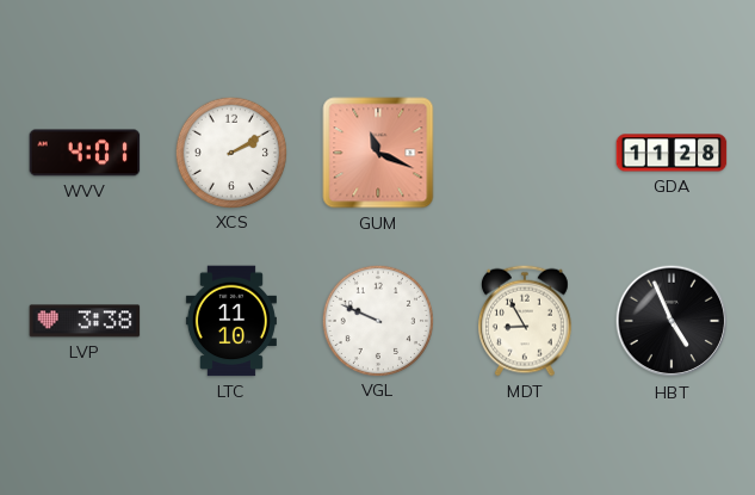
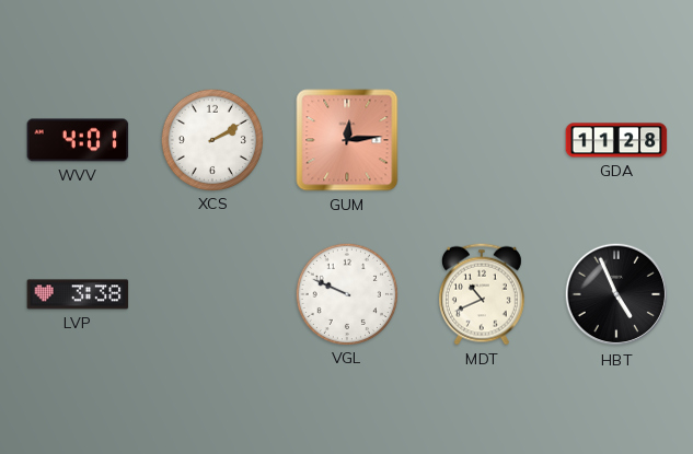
GUM: 11:19 -> 12:14 (347, 140)
LTC: 11:10 -> none (231, 321)
MDT: 8:55 -> 10:41 (482, 294)
